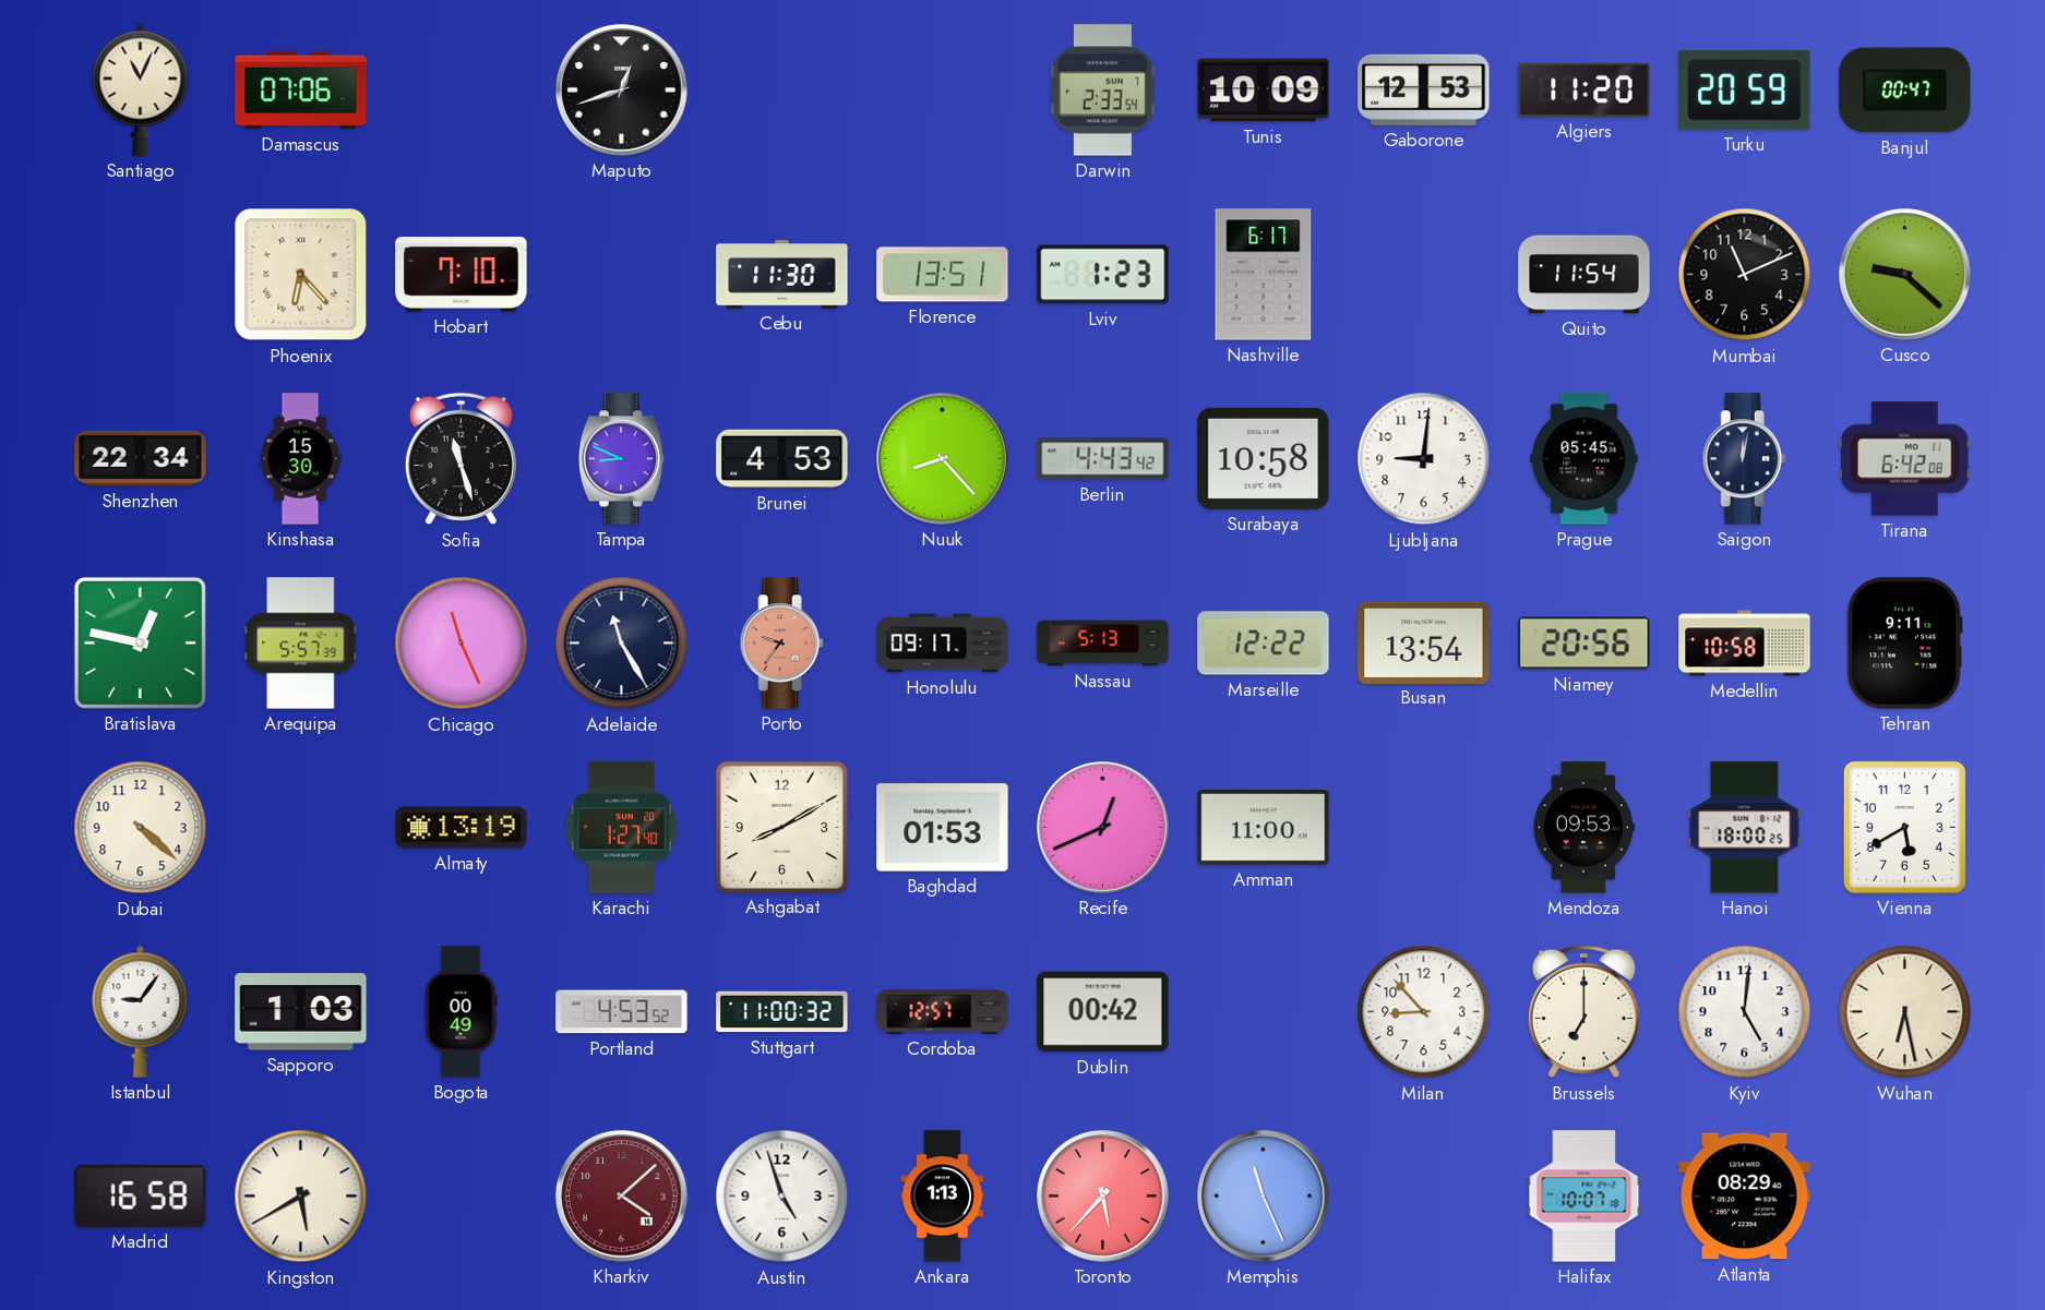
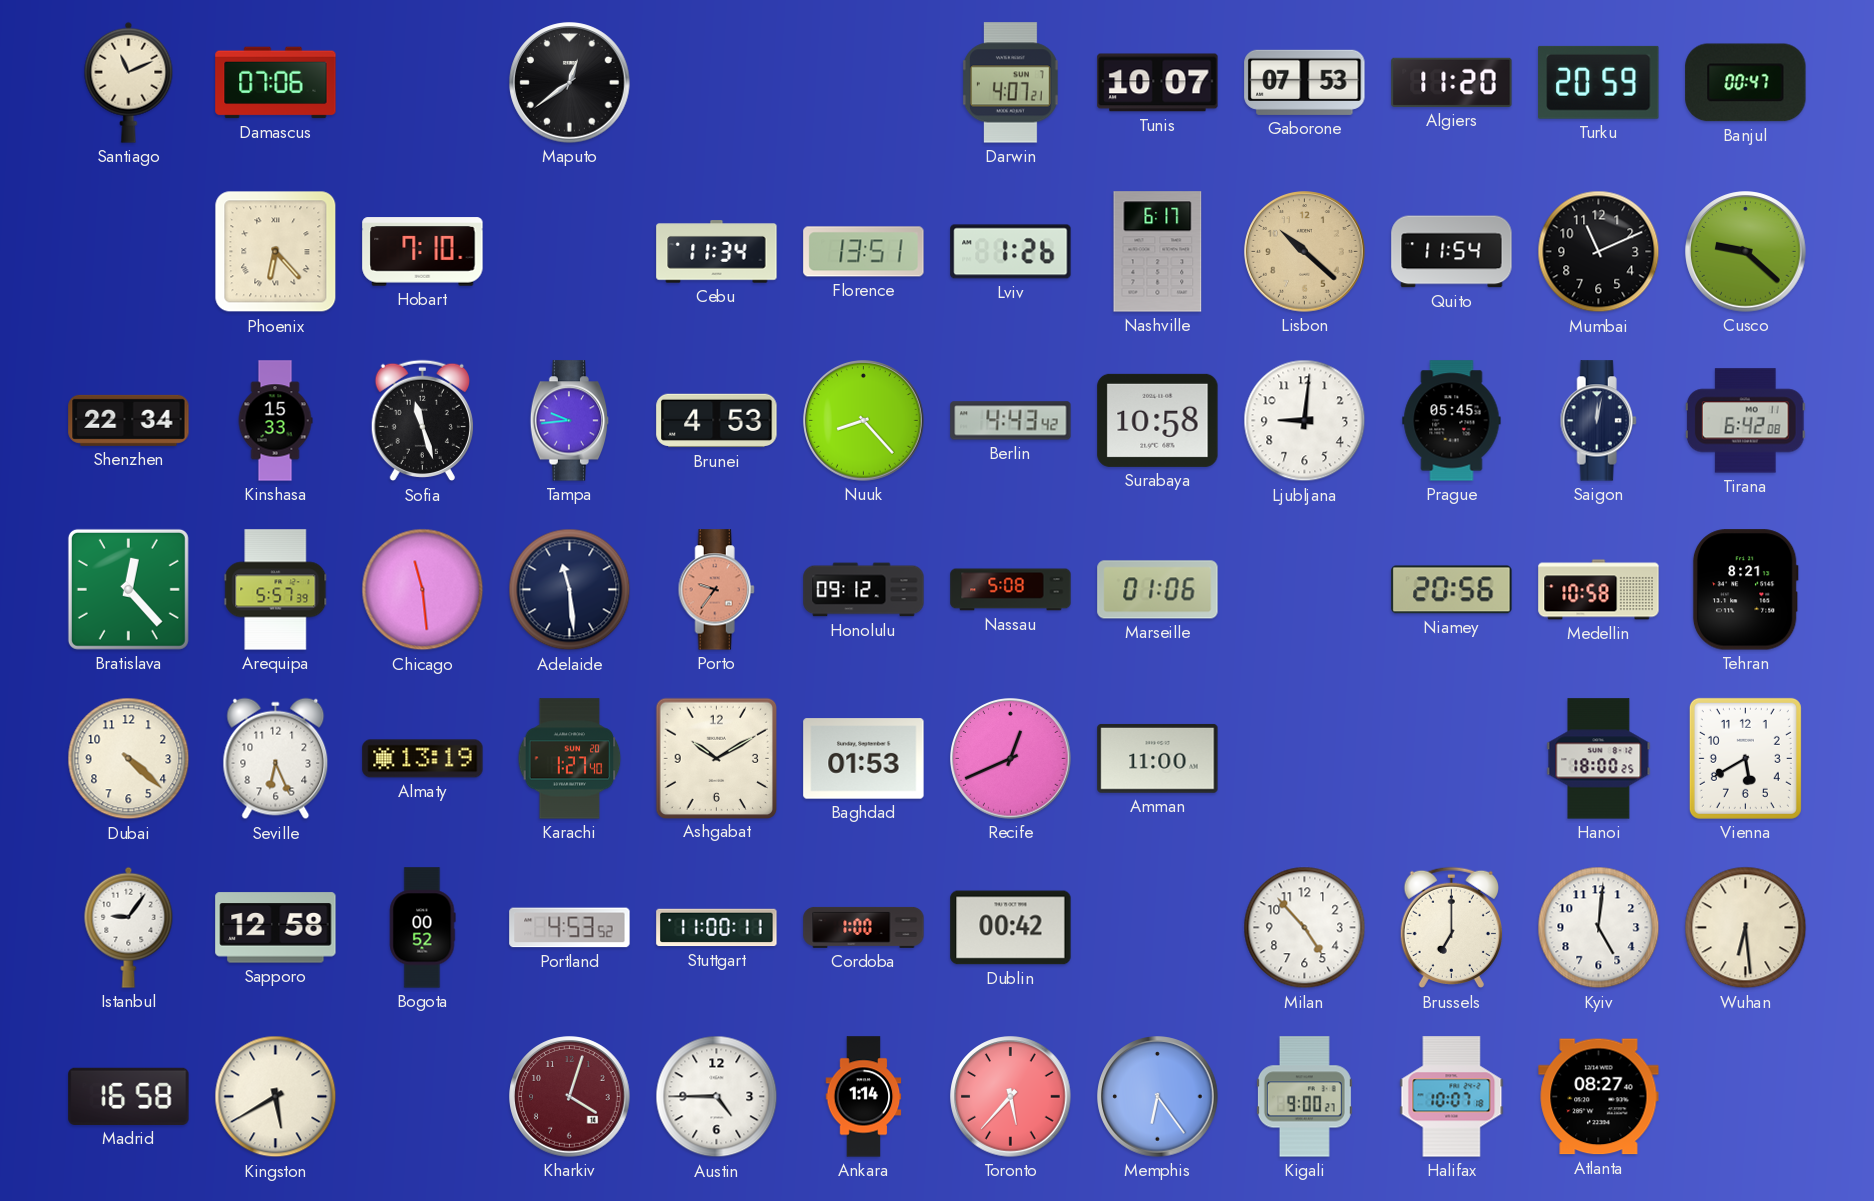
Santiago: 11:04 -> 11:11 (129, 82)
Maputo: 12:42 -> 12:39 (570, 83)
Darwin: 2:33 -> 4:07 (1011, 83)
Tunis: 10:09 -> 10:07 (1158, 83)
Gaborone: 12:53 -> 07:53 (1305, 82)
Cebu: 11:30 -> 11:34 (717, 252)
Lviv: 1:23 -> 1:26 (1011, 252)
Lisbon: none -> 10:22 (1305, 252)
Kinshasa: 15:30 -> 15:33 (275, 421)
Tampa: 8:49 -> 9:44 (570, 421)
Bratislava: 12:47 -> 12:23 (128, 589)
Chicago: 11:26 -> 11:29 (423, 590)
Adelaide: 11:25 -> 11:29 (570, 590)
Honolulu: 09:17 -> 09:12 (864, 590)
Nassau: 5:13 -> 5:08 (1011, 590)
Marseille: 12:22 -> 01:06 (1158, 590)
Busan: 13:54 -> none (1424, 642)
Tehran: 9:11 -> 8:21 (1745, 590)
Seville: none -> 6:26 (276, 759)
Ashgabat: 8:10 -> 10:10 (716, 758)
Mendoza: 09:53 -> none (1583, 828)
Sapporo: 1:03 -> 12:58 (276, 928)
Bogota: 00:49 -> 00:52 (422, 928)
Stuttgart: 11:00:32 -> 11:00:11 (717, 928)
Cordoba: 12:57 -> 1:00 (864, 927)
Milan: 8:53 -> 4:53 (1305, 928)
Wuhan: 6:28 -> 6:29 (1746, 928)
Kharkiv: 4:08 -> 4:03 (570, 1097)
Austin: 4:57 -> 4:45 (717, 1097)
Ankara: 1:13 -> 1:14 (864, 1097)
Memphis: 11:26 -> 6:24 (1158, 1097)
Kigali: none -> 9:00 (1304, 1097)
Atlanta: 08:29 -> 08:27 (1599, 1097)
